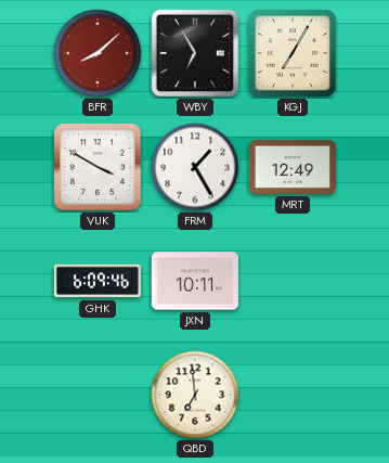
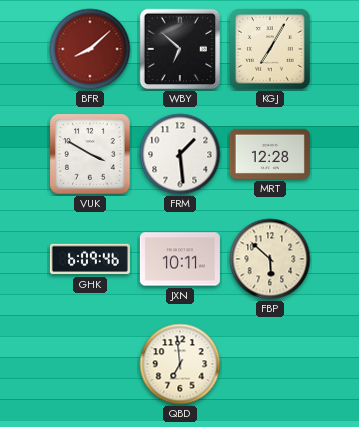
WBY: 6:55 -> 6:52 (180, 49)
FRM: 1:25 -> 1:29 (180, 154)
MRT: 12:49 -> 12:28 (270, 154)
FBP: none -> 5:52 (270, 259)
